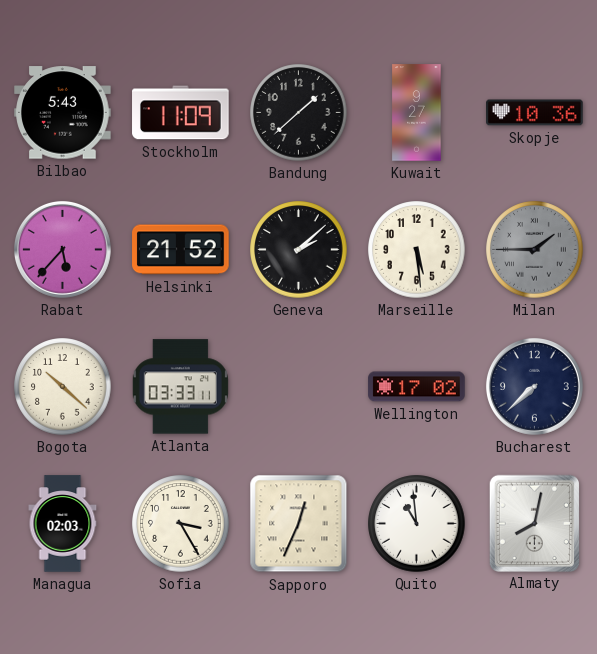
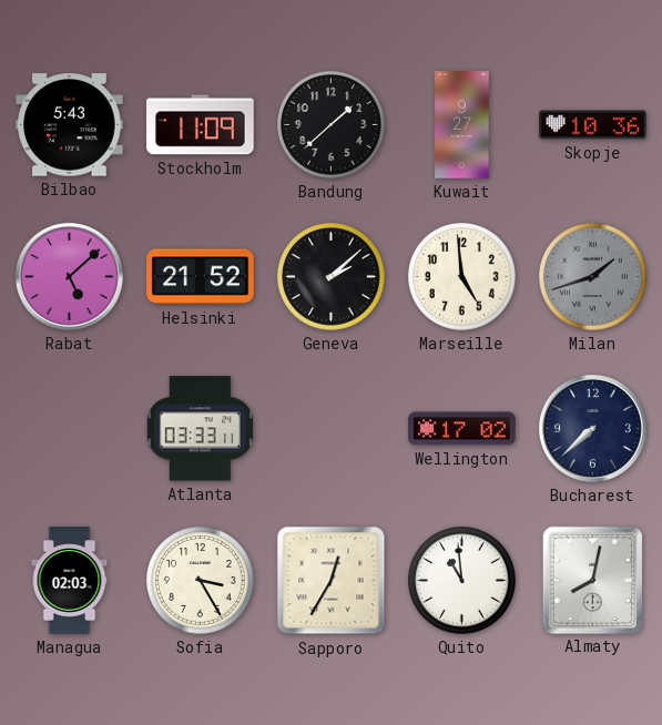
Rabat: 5:37 -> 5:08 (69, 276)
Marseille: 5:29 -> 4:59 (462, 277)
Milan: 1:45 -> 1:42 (593, 277)
Bogota: 10:22 -> none (63, 387)
Sapporo: 12:34 -> 12:35 (332, 581)
